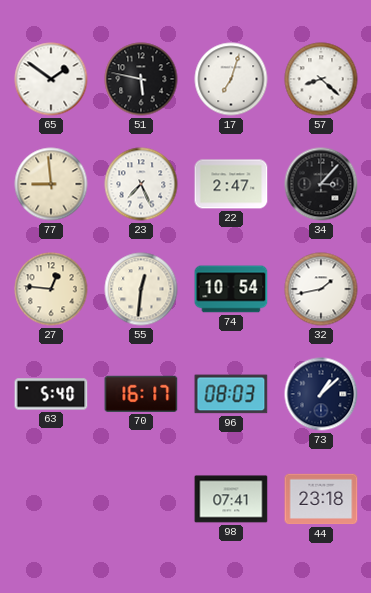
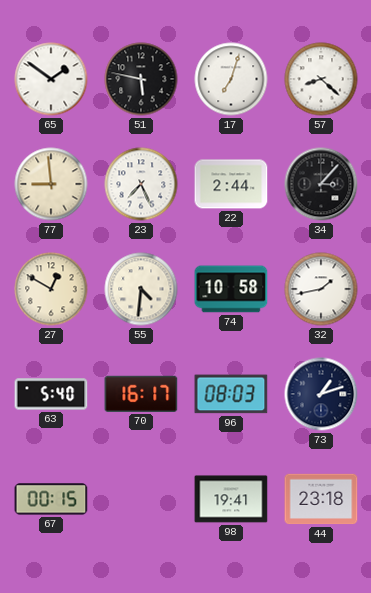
22: 2:47 -> 2:44 (231, 184)
27: 12:46 -> 12:50 (51, 289)
55: 12:31 -> 4:31 (141, 289)
74: 10:54 -> 10:58 (231, 289)
73: 1:08 -> 1:12 (321, 394)
67: none -> 00:15 (51, 499)
98: 07:41 -> 19:41 (231, 499)
